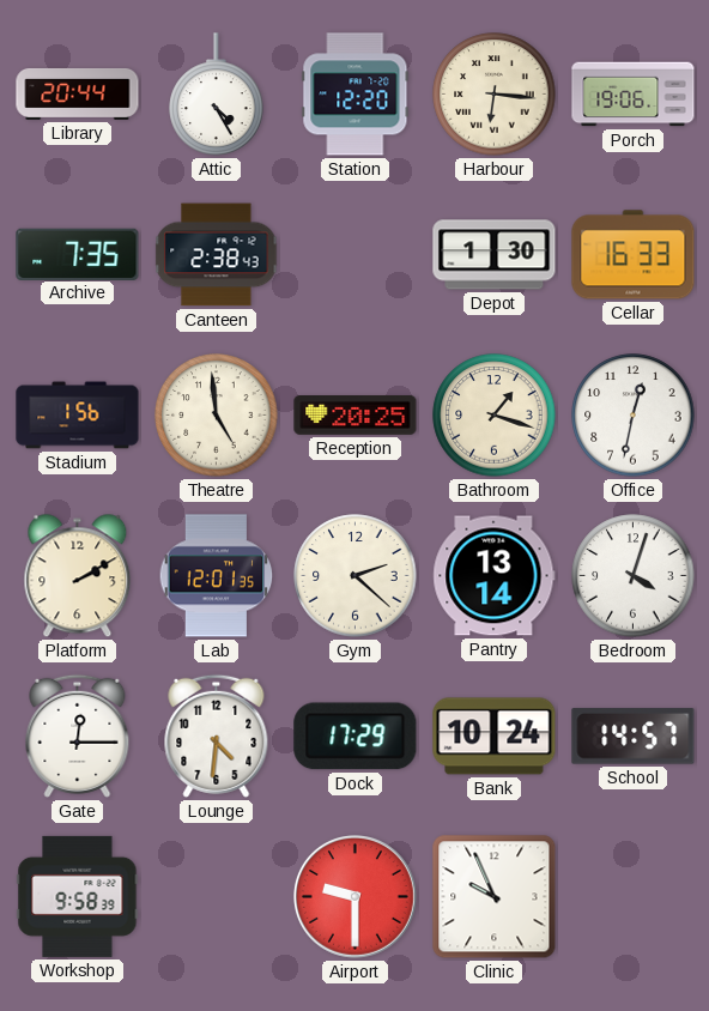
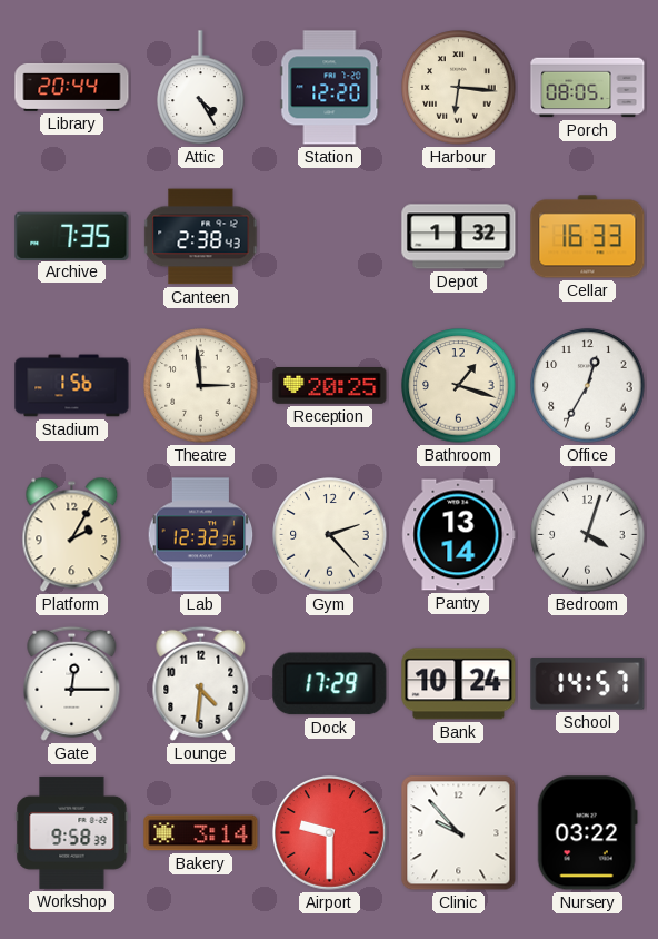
Porch: 19:06 -> 08:05 (588, 88)
Depot: 1:30 -> 1:32 (459, 237)
Theatre: 4:59 -> 2:59 (201, 386)
Office: 12:32 -> 12:35 (588, 386)
Platform: 2:10 -> 2:05 (72, 535)
Lab: 12:01 -> 12:32 (201, 535)
Gym: 2:22 -> 2:23 (330, 535)
Bakery: none -> 3:14 (201, 833)
Clinic: 9:56 -> 9:53 (459, 833)
Nursery: none -> 03:22 (587, 833)
